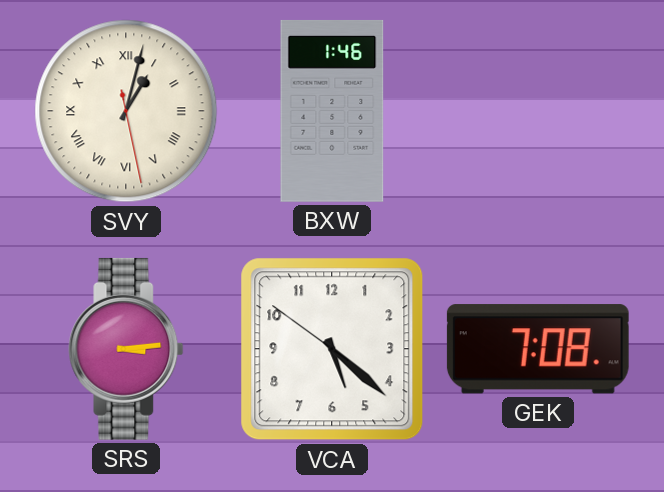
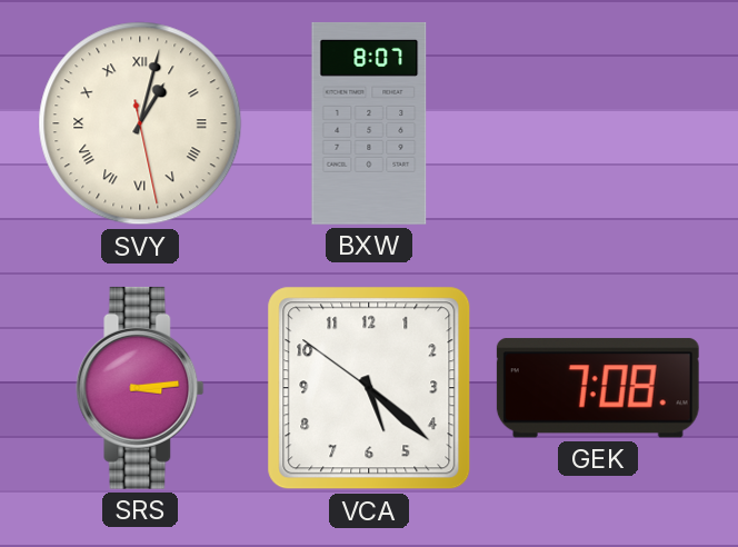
BXW: 1:46 -> 8:07 (369, 123)
